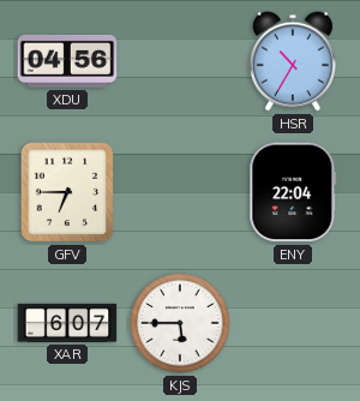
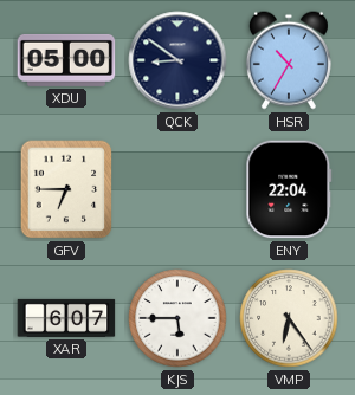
XDU: 04:56 -> 05:00 (66, 60)
QCK: none -> 8:51 (177, 60)
VMP: none -> 6:24 (289, 318)
